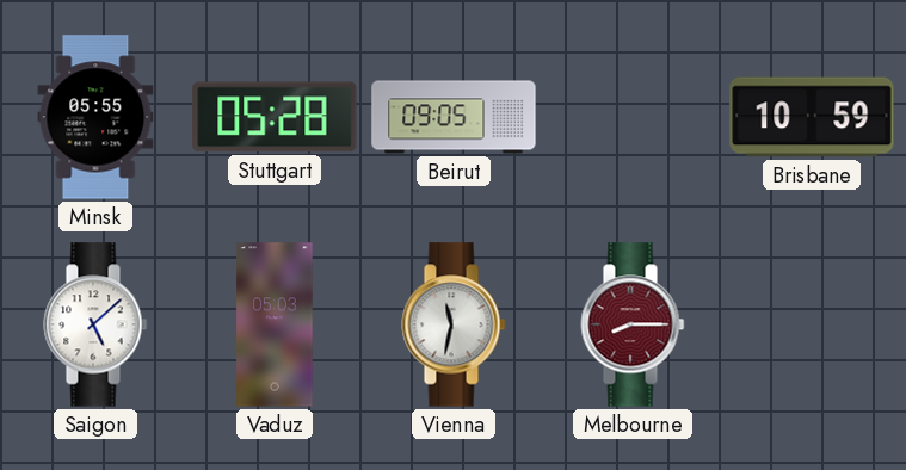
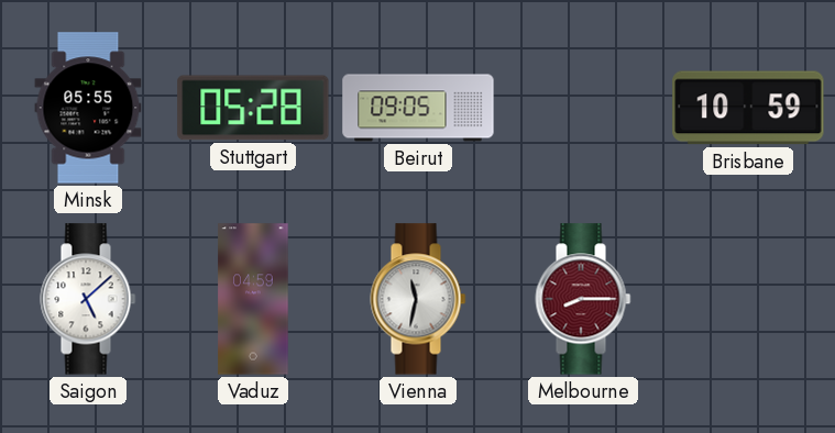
Vaduz: 05:03 -> 04:59 (253, 299)
